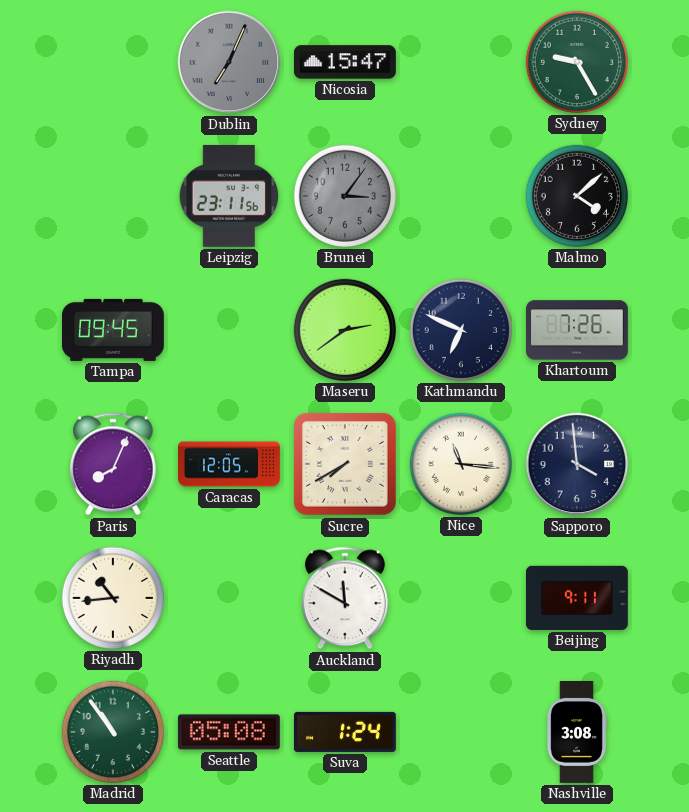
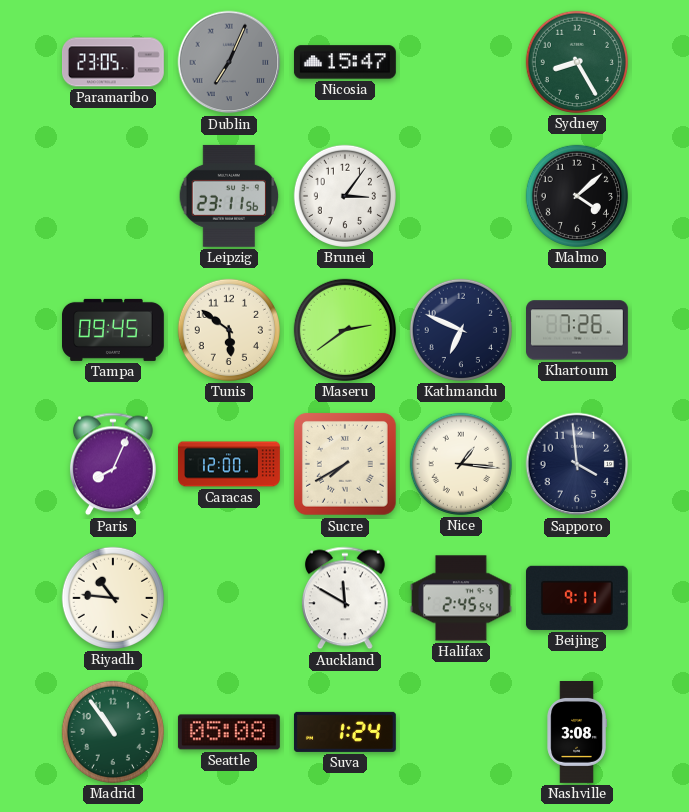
Paramaribo: none -> 23:05 (113, 62)
Sydney: 9:25 -> 8:25 (577, 62)
Brunei dial: grey -> white (345, 196)
Tunis: none -> 5:51 (229, 330)
Caracas: 12:05 -> 12:00 (230, 464)
Nice: 11:16 -> 1:16 (461, 464)
Riyadh: 10:44 -> 10:46 (113, 598)
Halifax: none -> 2:45 (461, 598)
